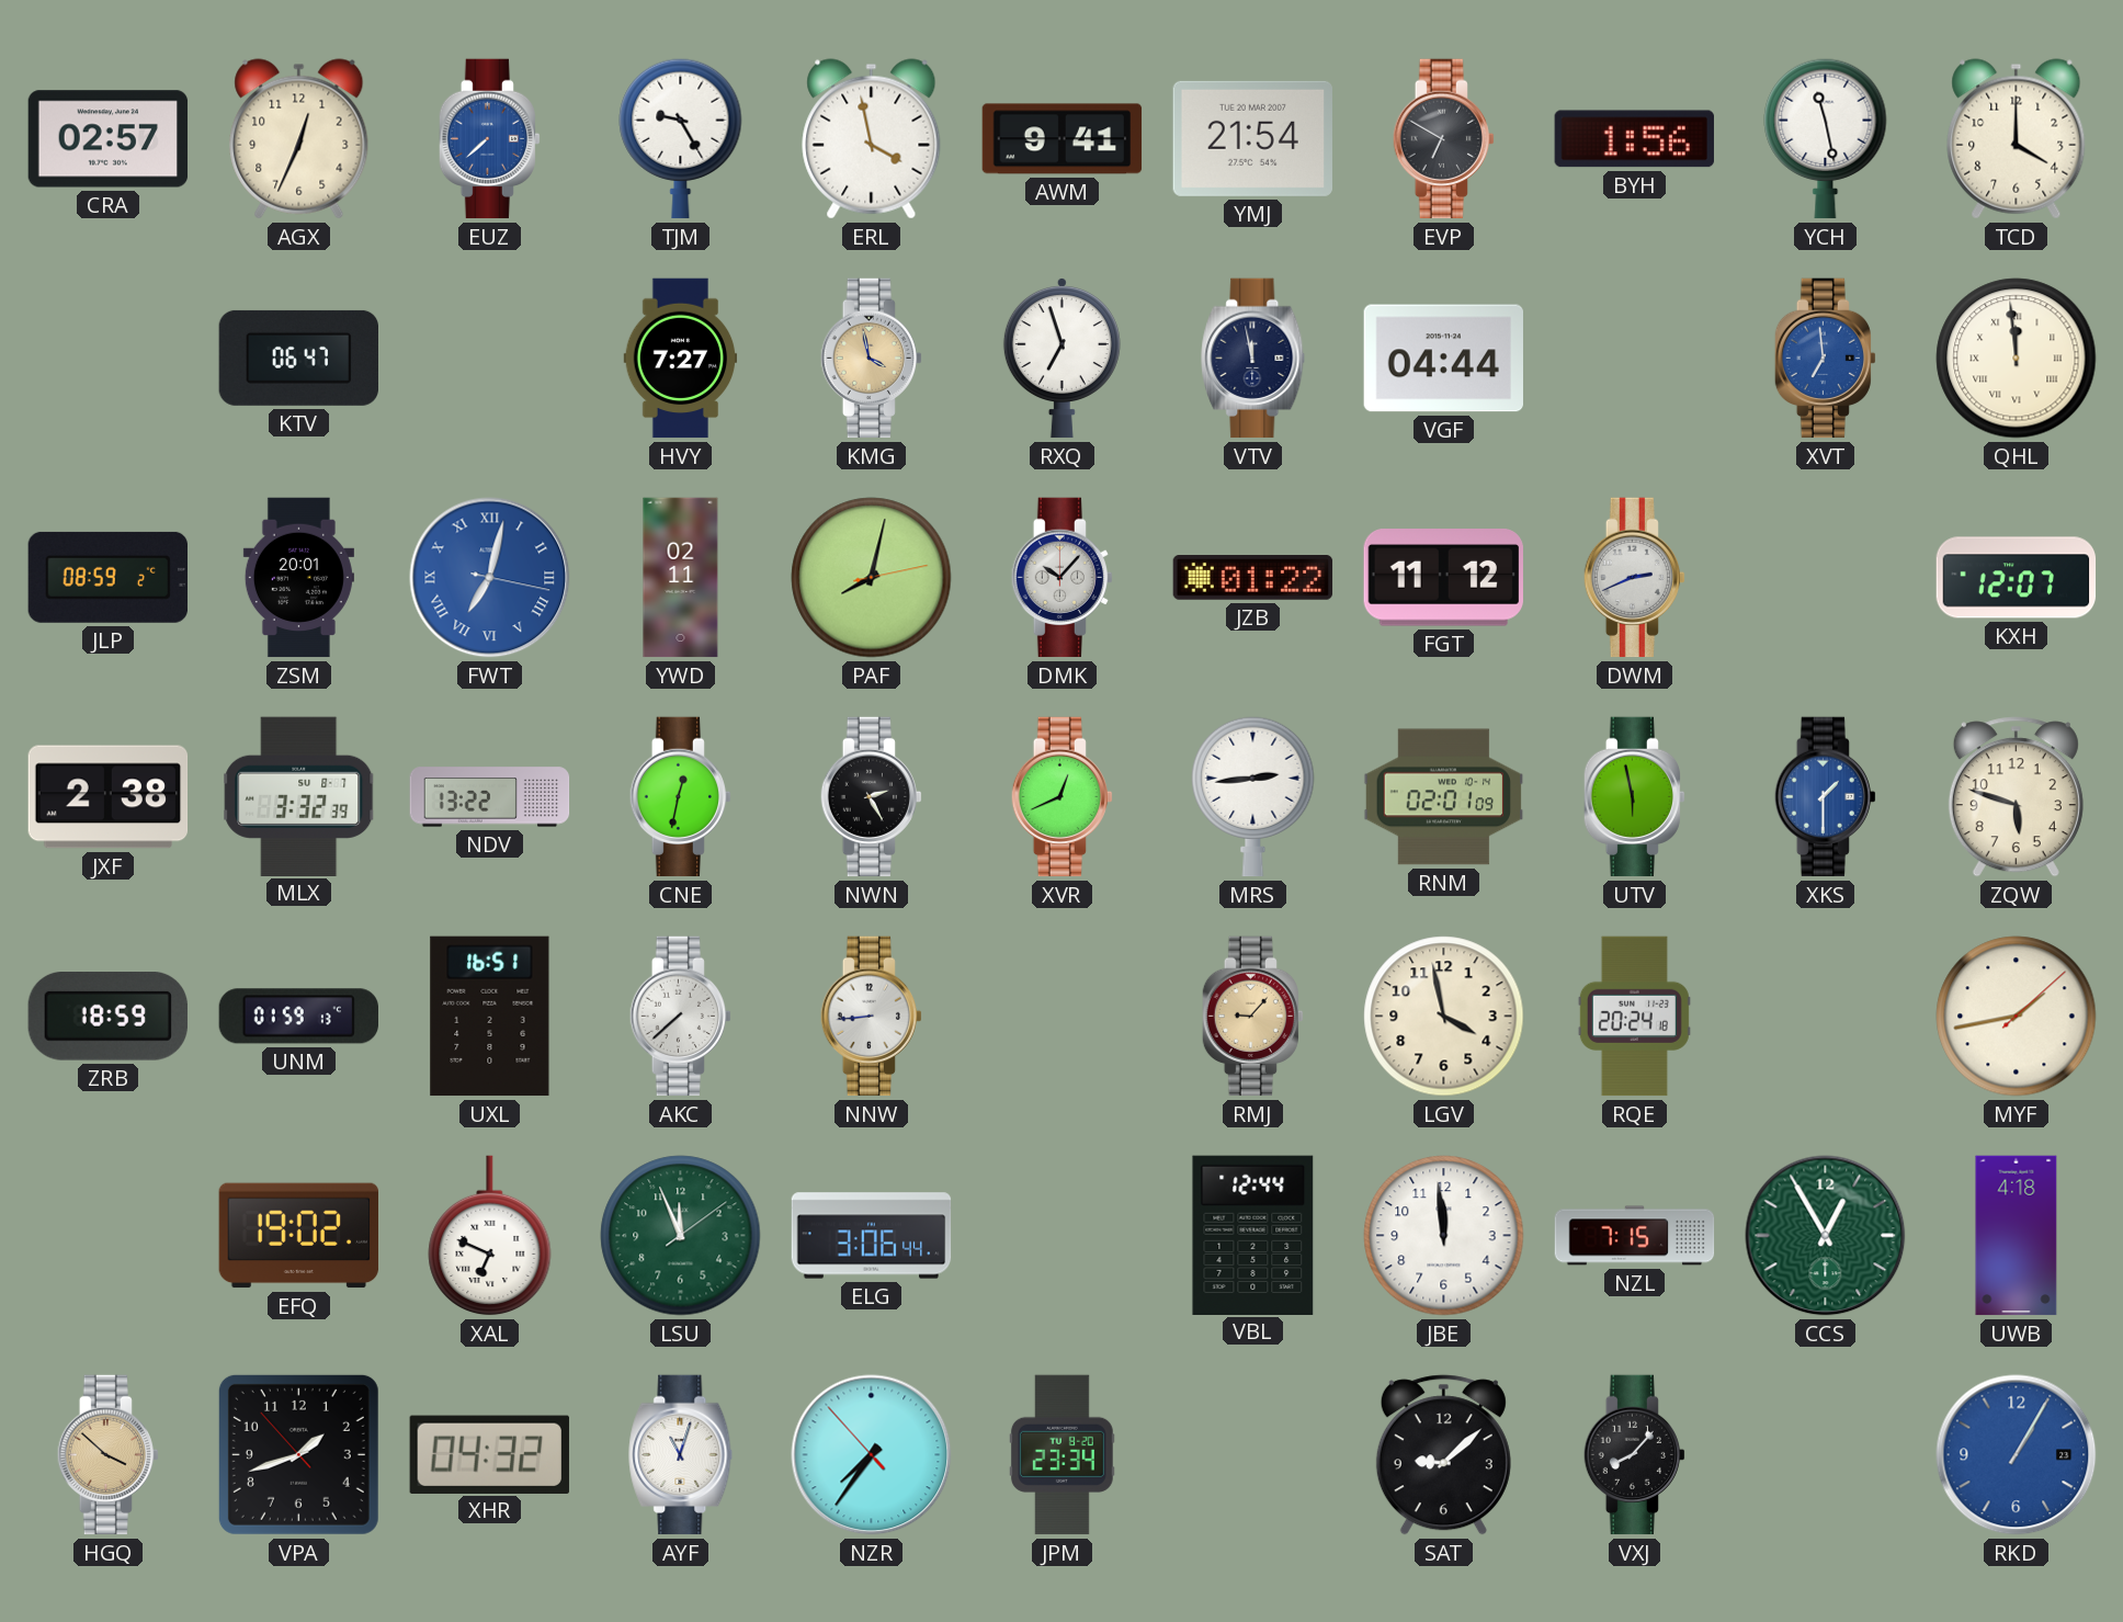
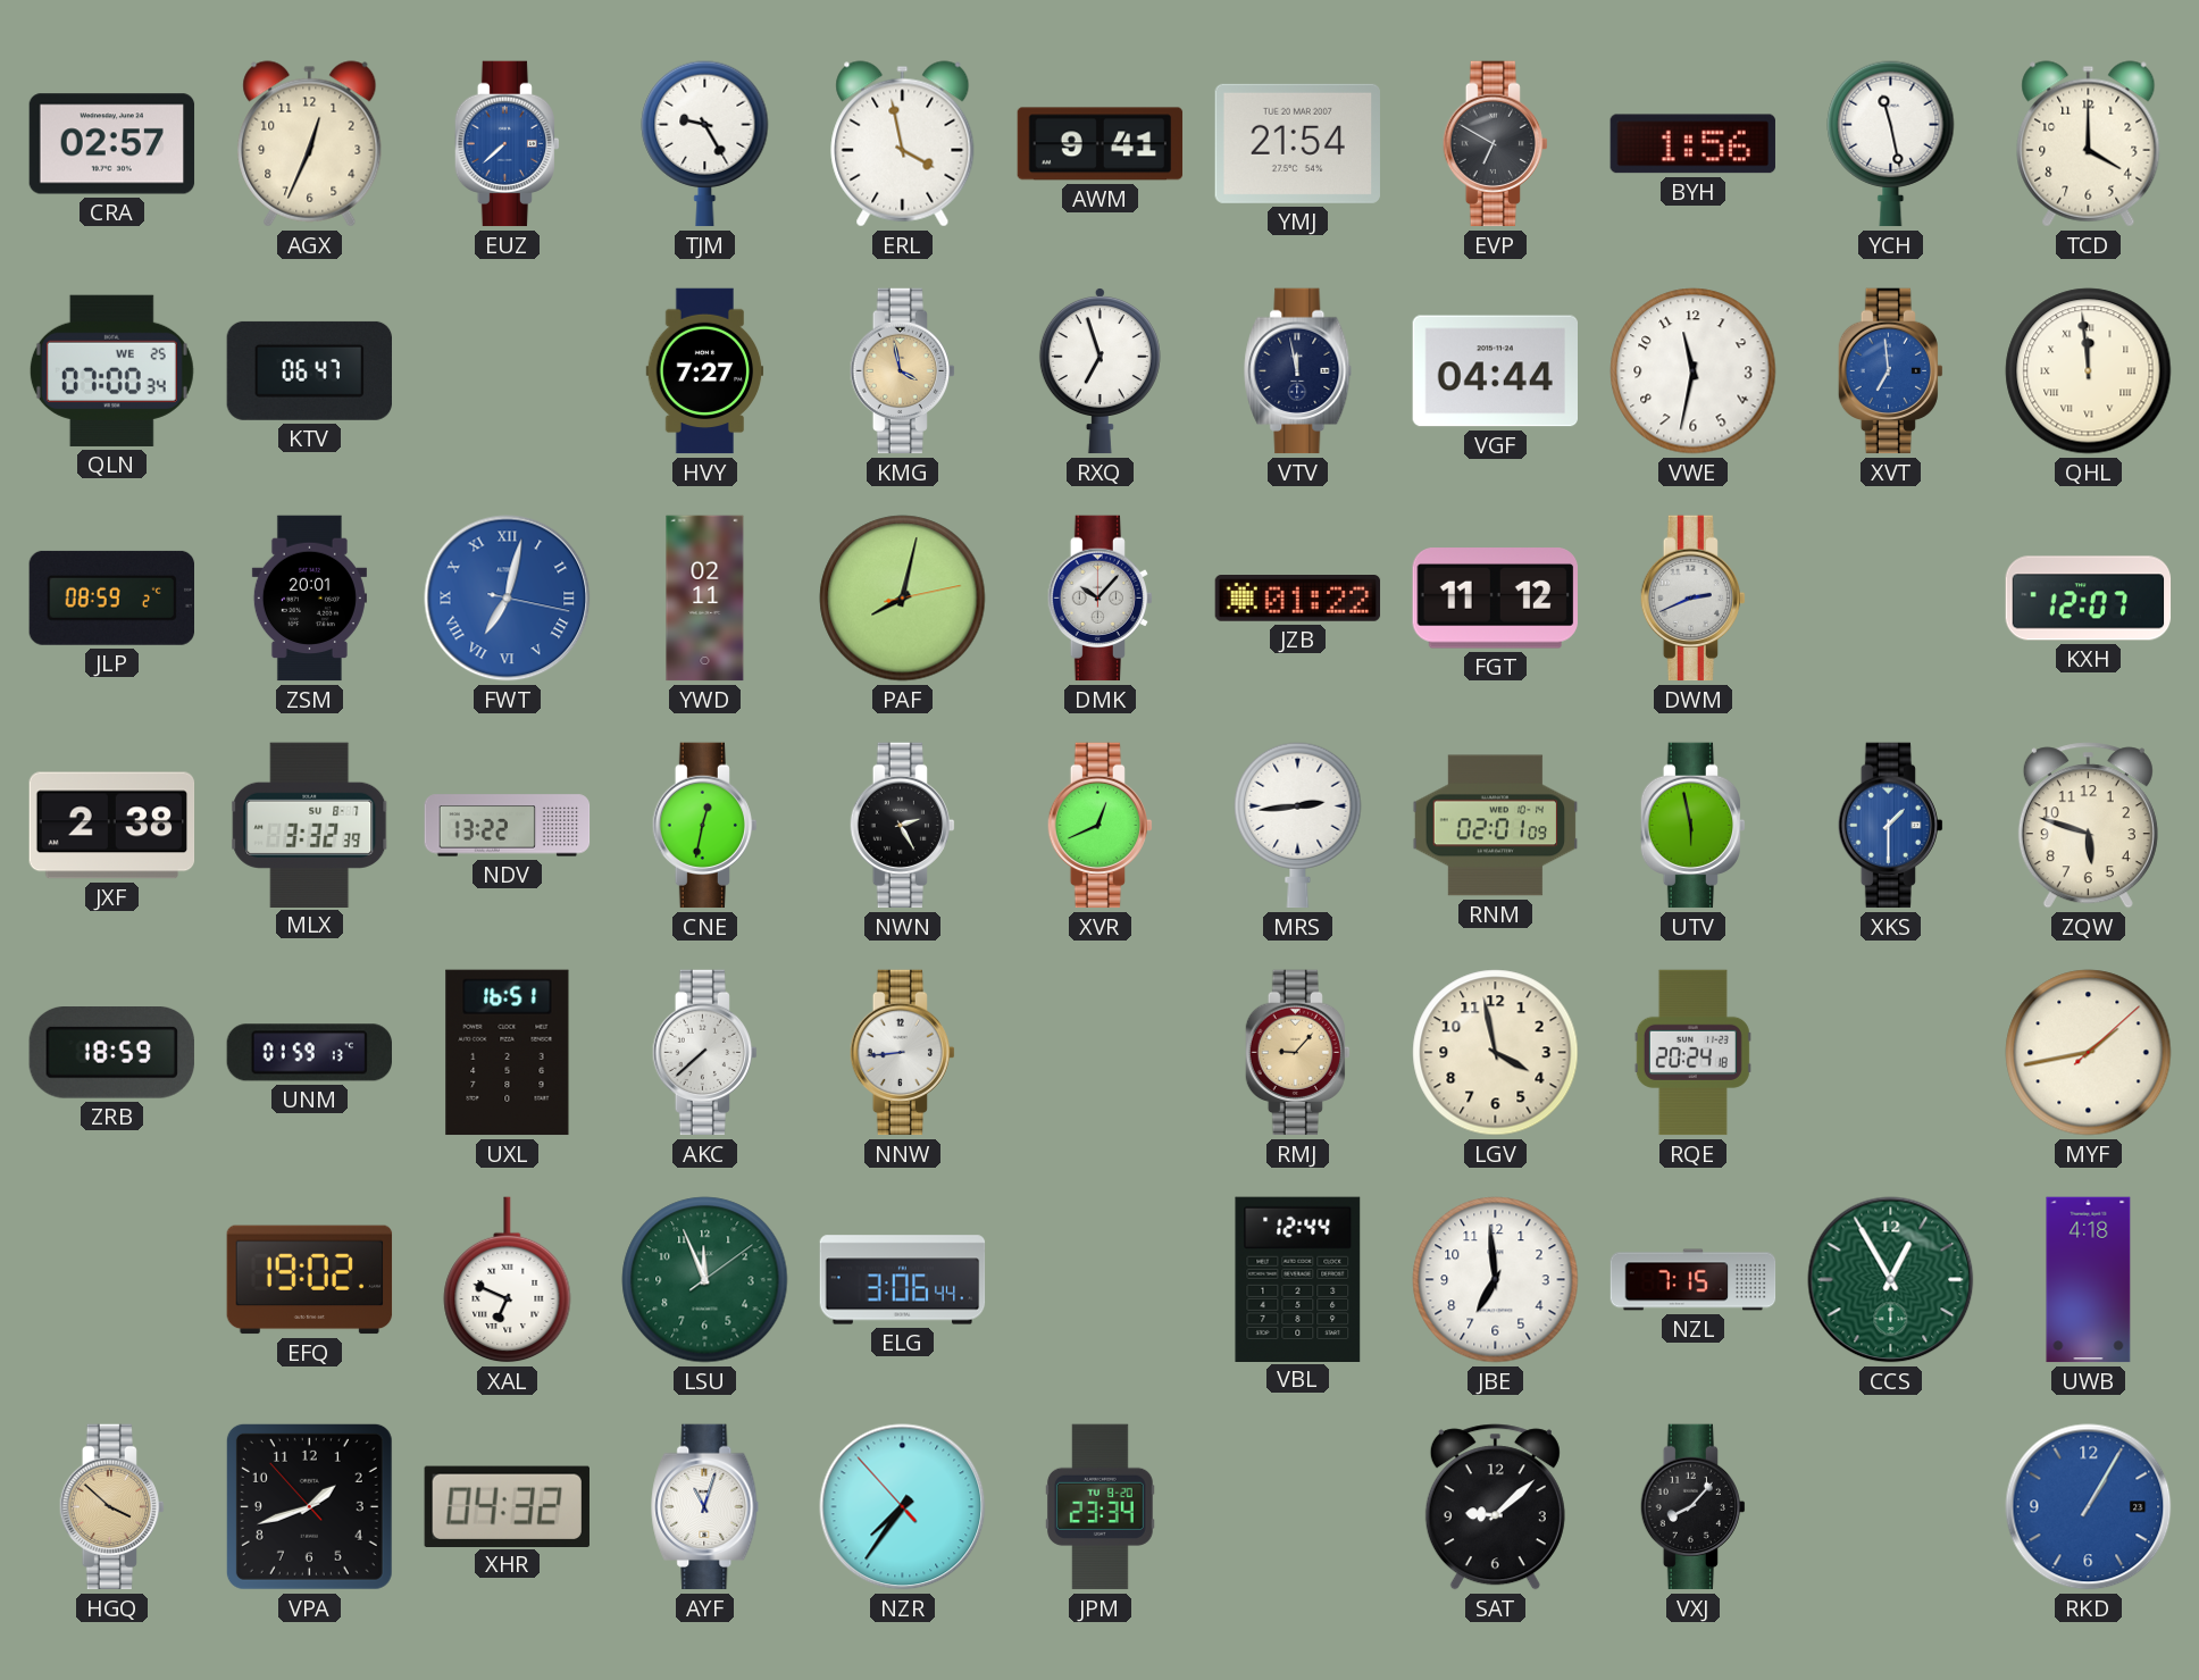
QLN: none -> 07:00 (111, 370)
VWE: none -> 11:32 (1694, 371)
JBE: 11:59 -> 6:59 (1496, 1280)
